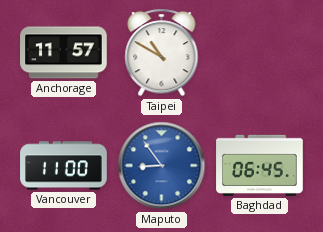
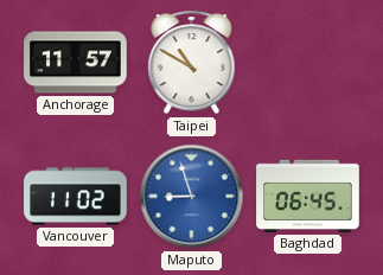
Vancouver: 11:00 -> 11:02 (76, 197)
Maputo: 8:54 -> 8:57 (192, 197)
